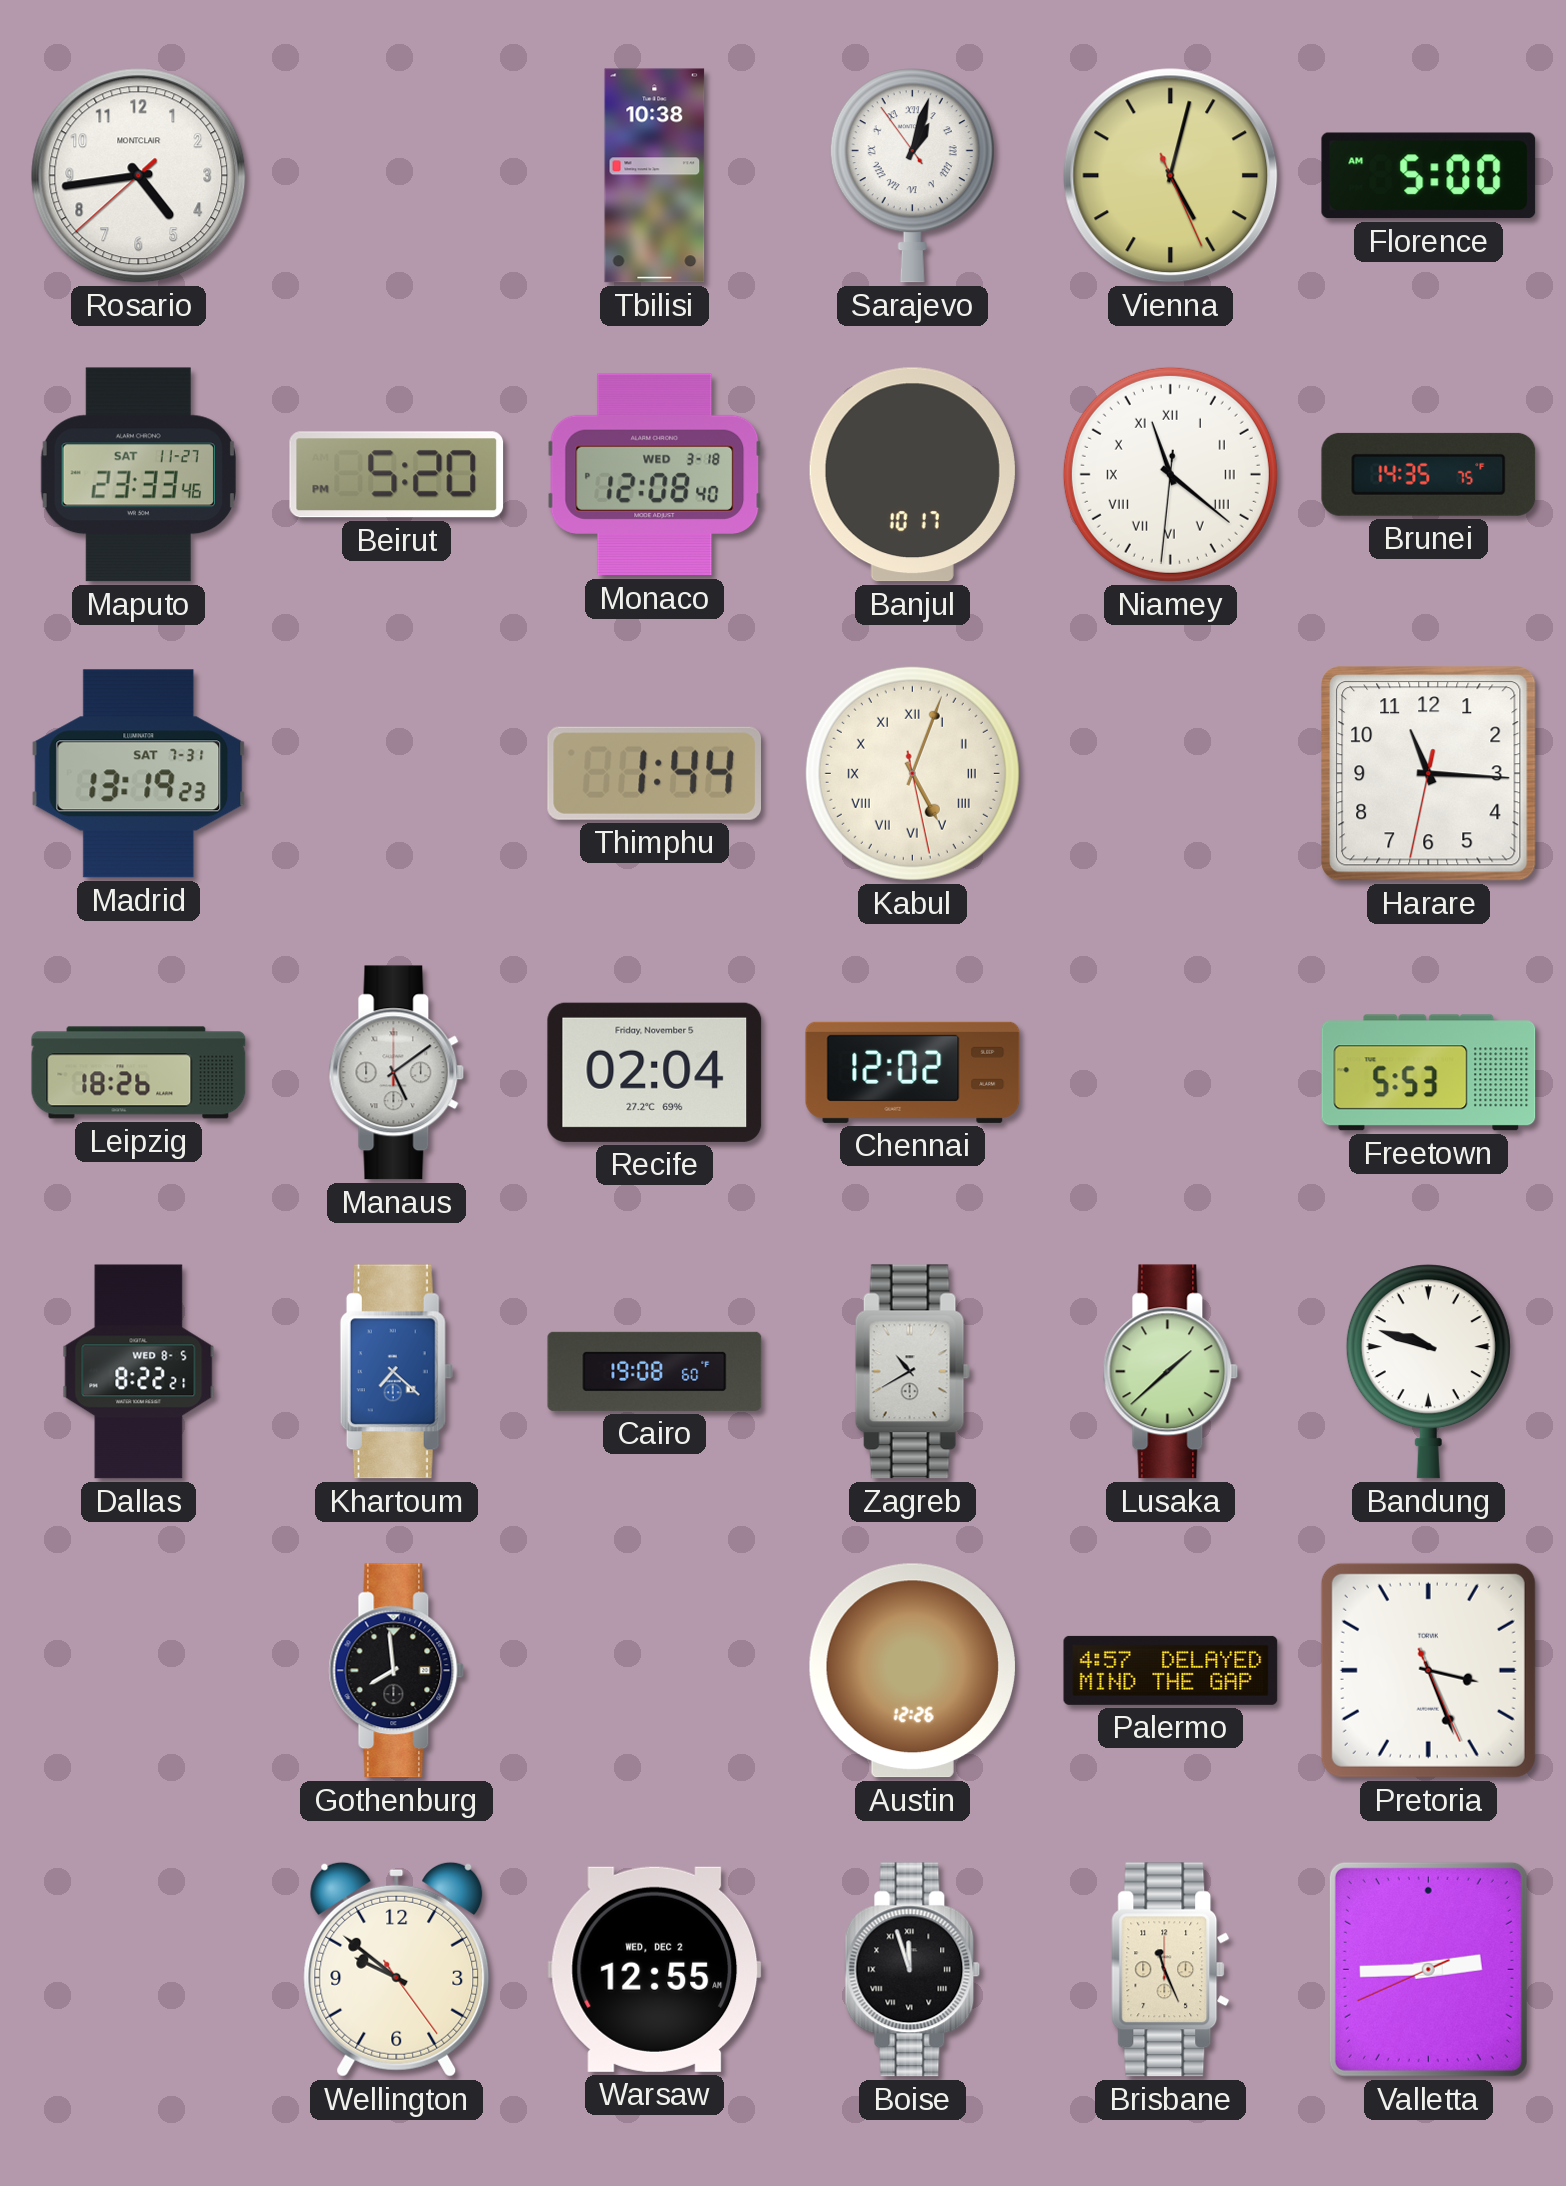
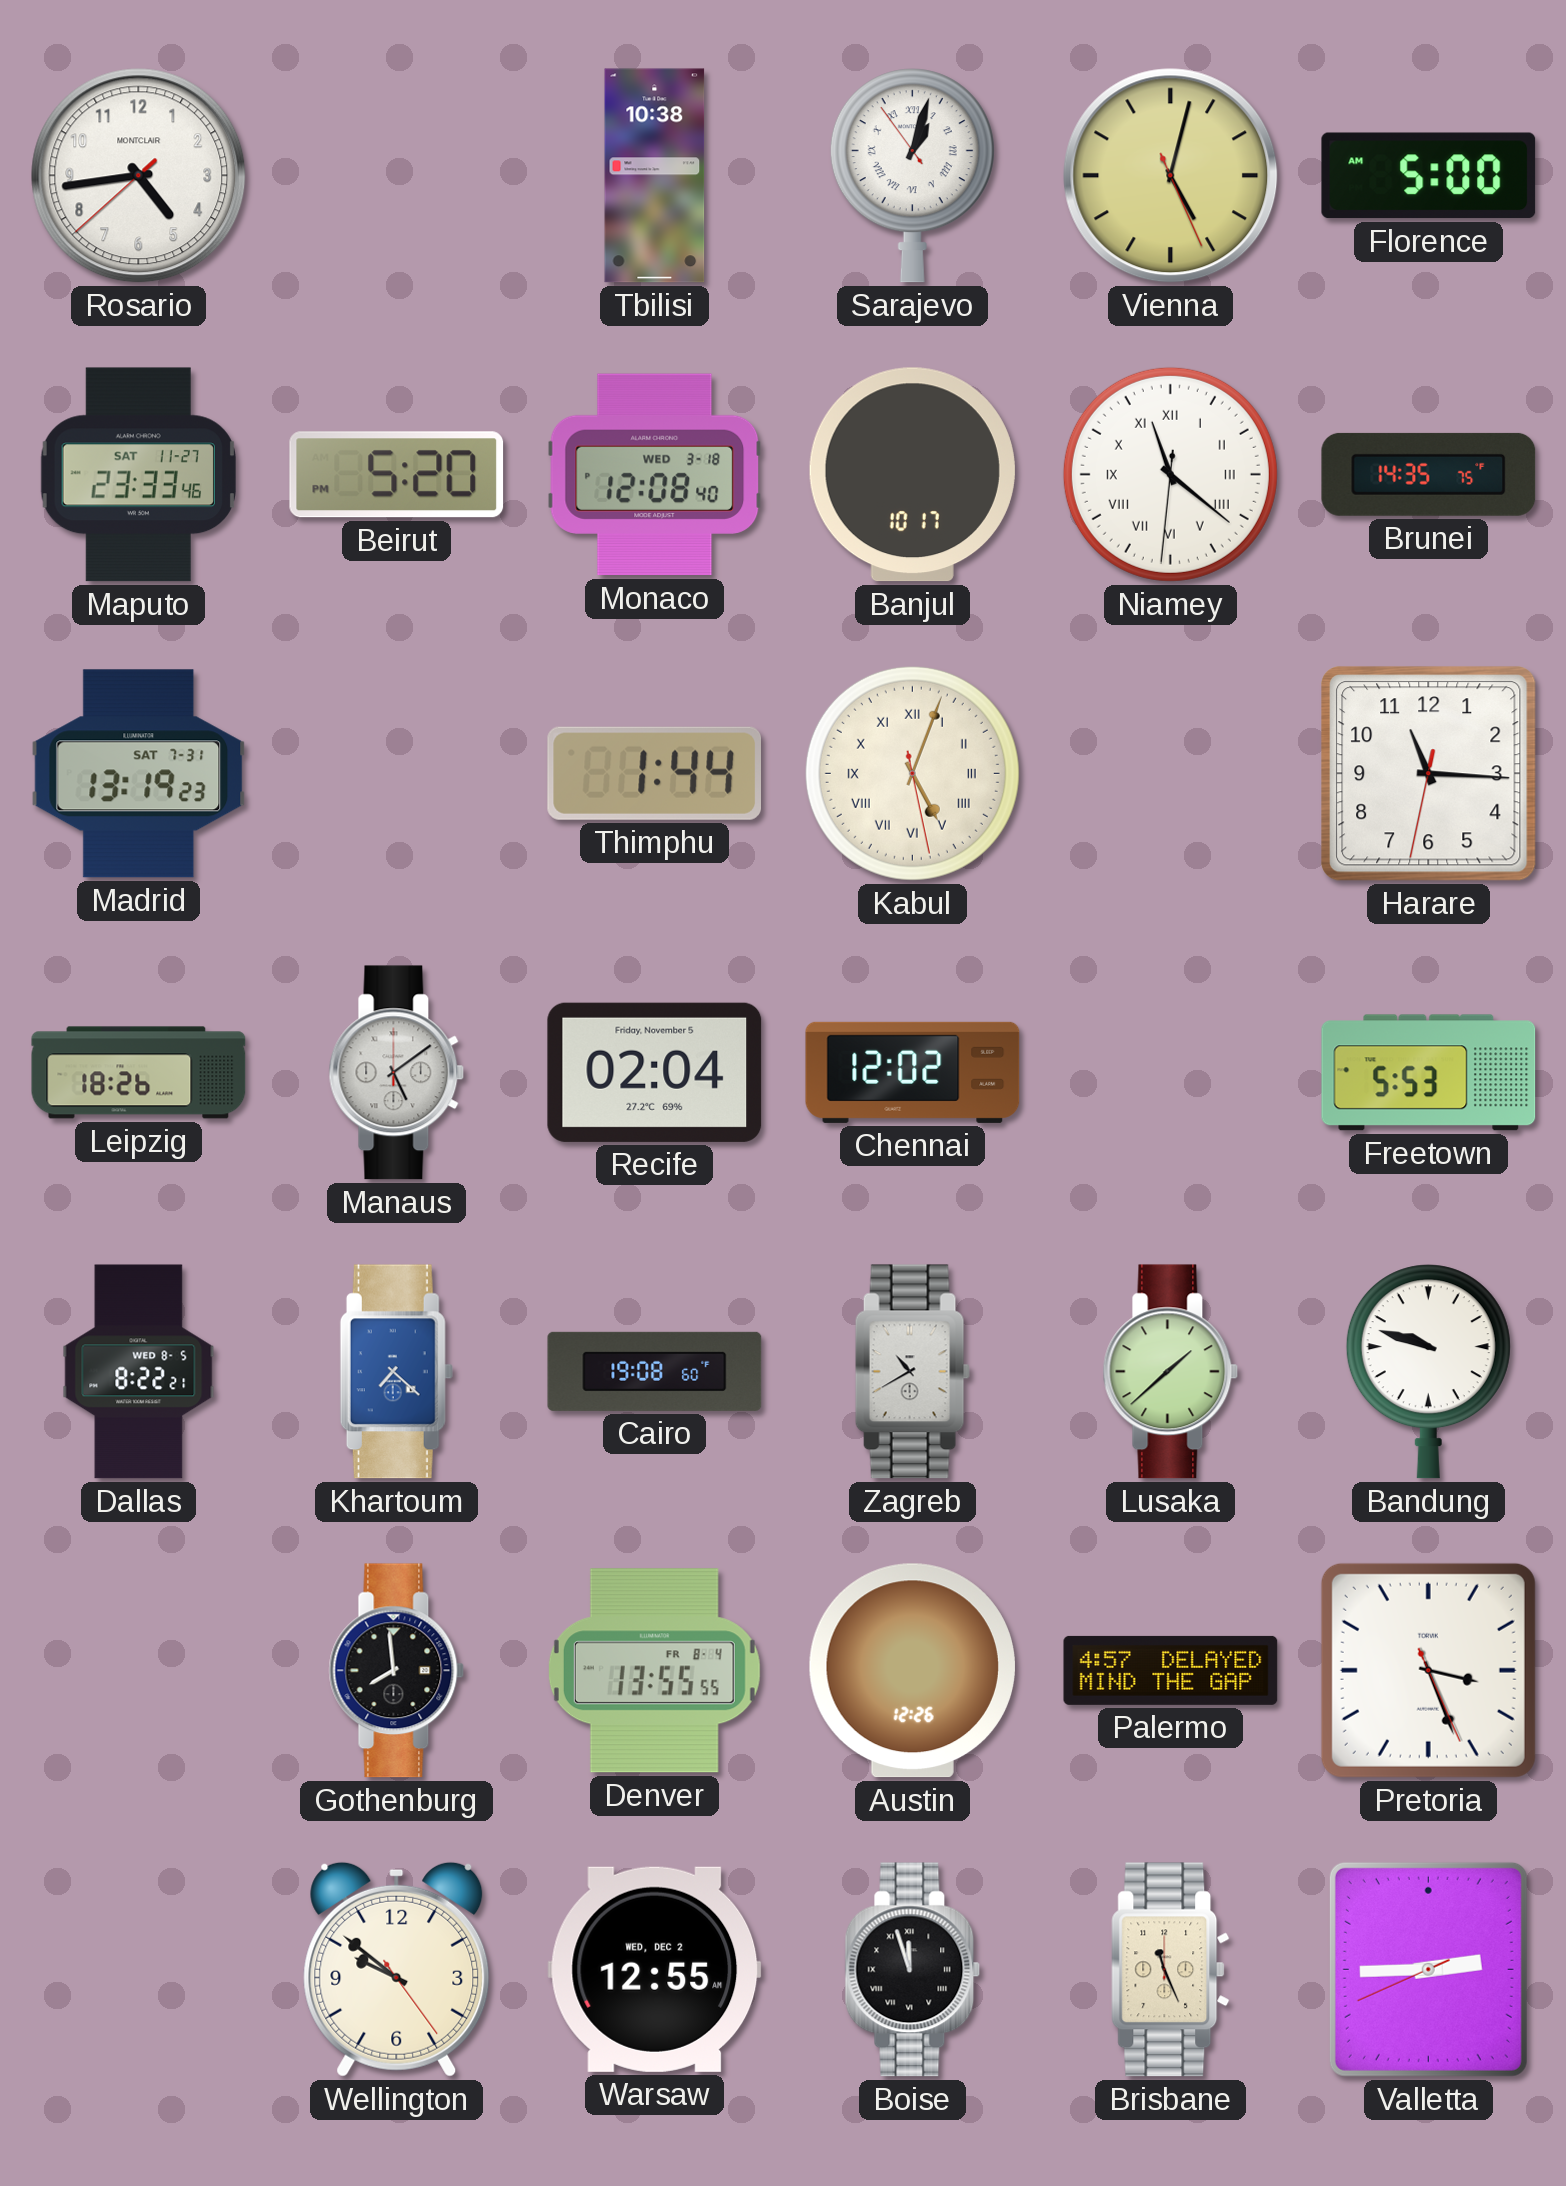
Denver: none -> 13:55 (654, 1671)
